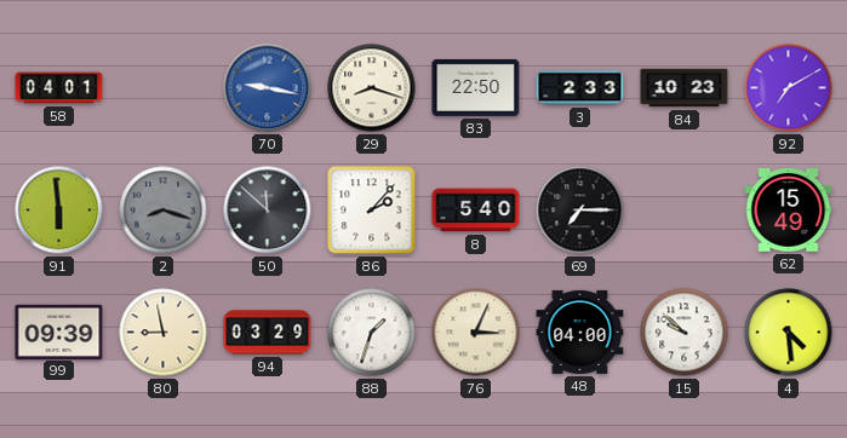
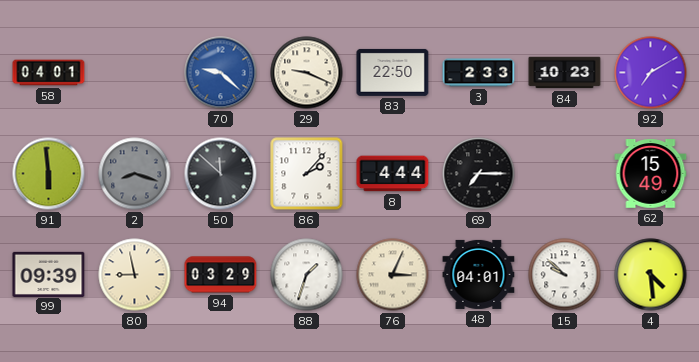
70: 9:17 -> 9:22 (221, 73)
29: 8:18 -> 9:19 (307, 73)
8: 5:40 -> 4:44 (393, 174)
48: 04:00 -> 04:01 (479, 274)
